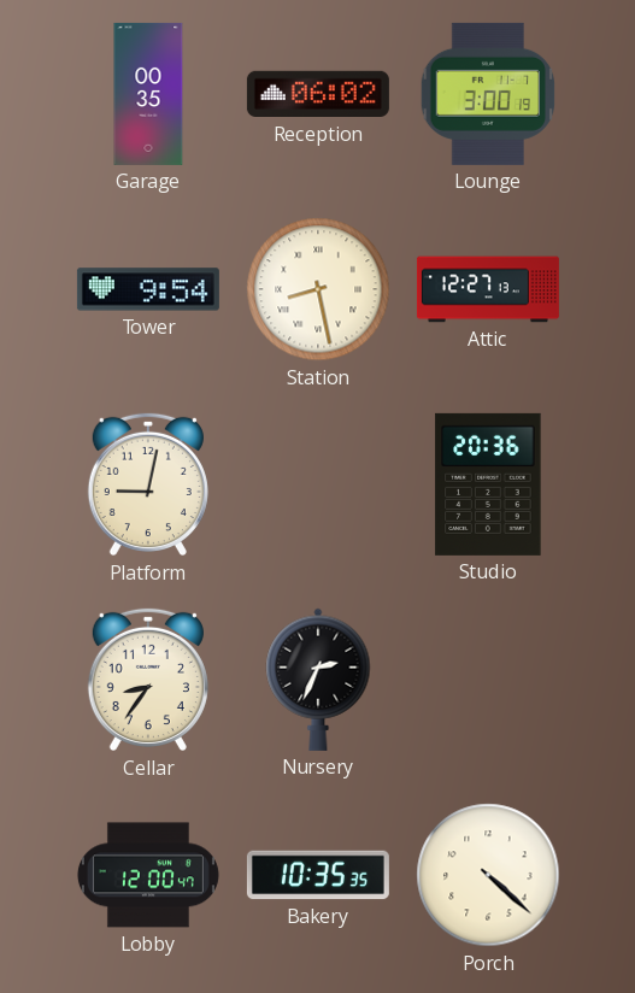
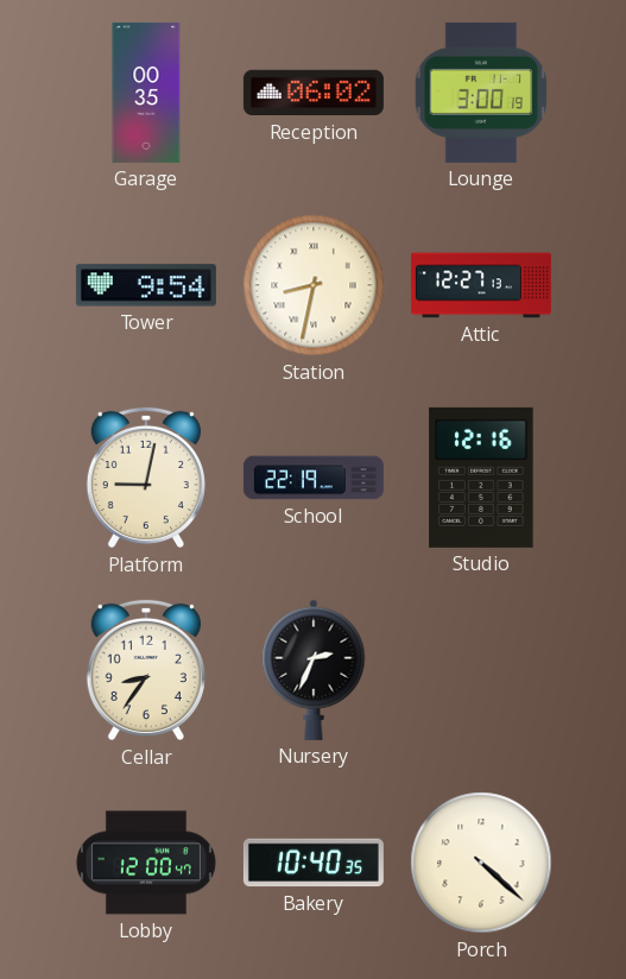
Station: 8:28 -> 8:32 (314, 285)
School: none -> 22:19 (314, 478)
Studio: 20:36 -> 12:16 (481, 478)
Bakery: 10:35 -> 10:40 (314, 863)
